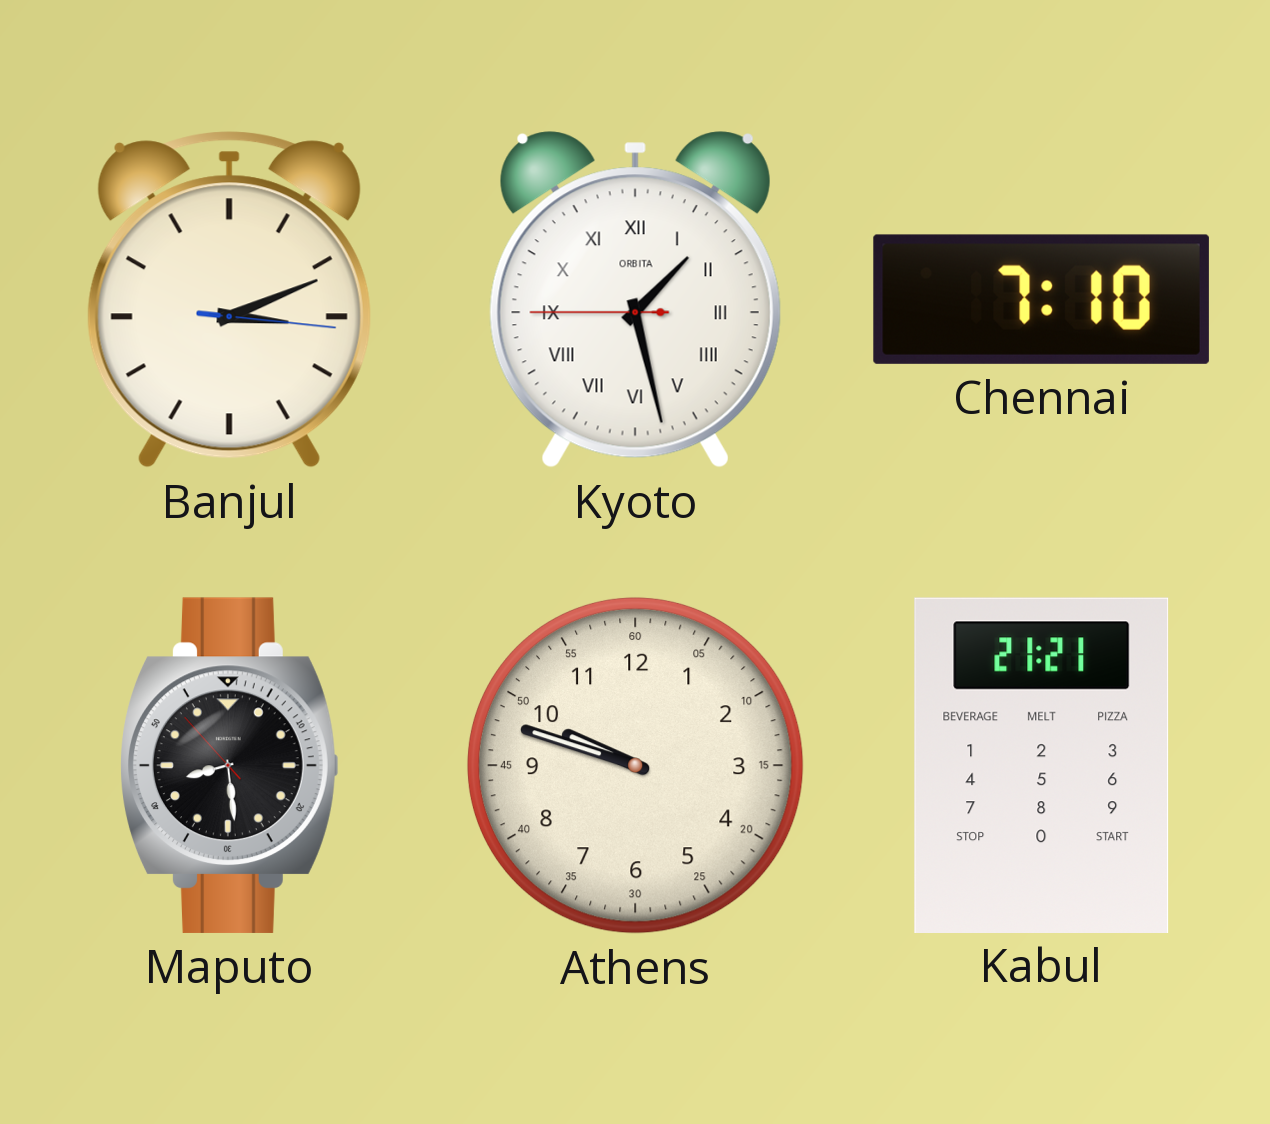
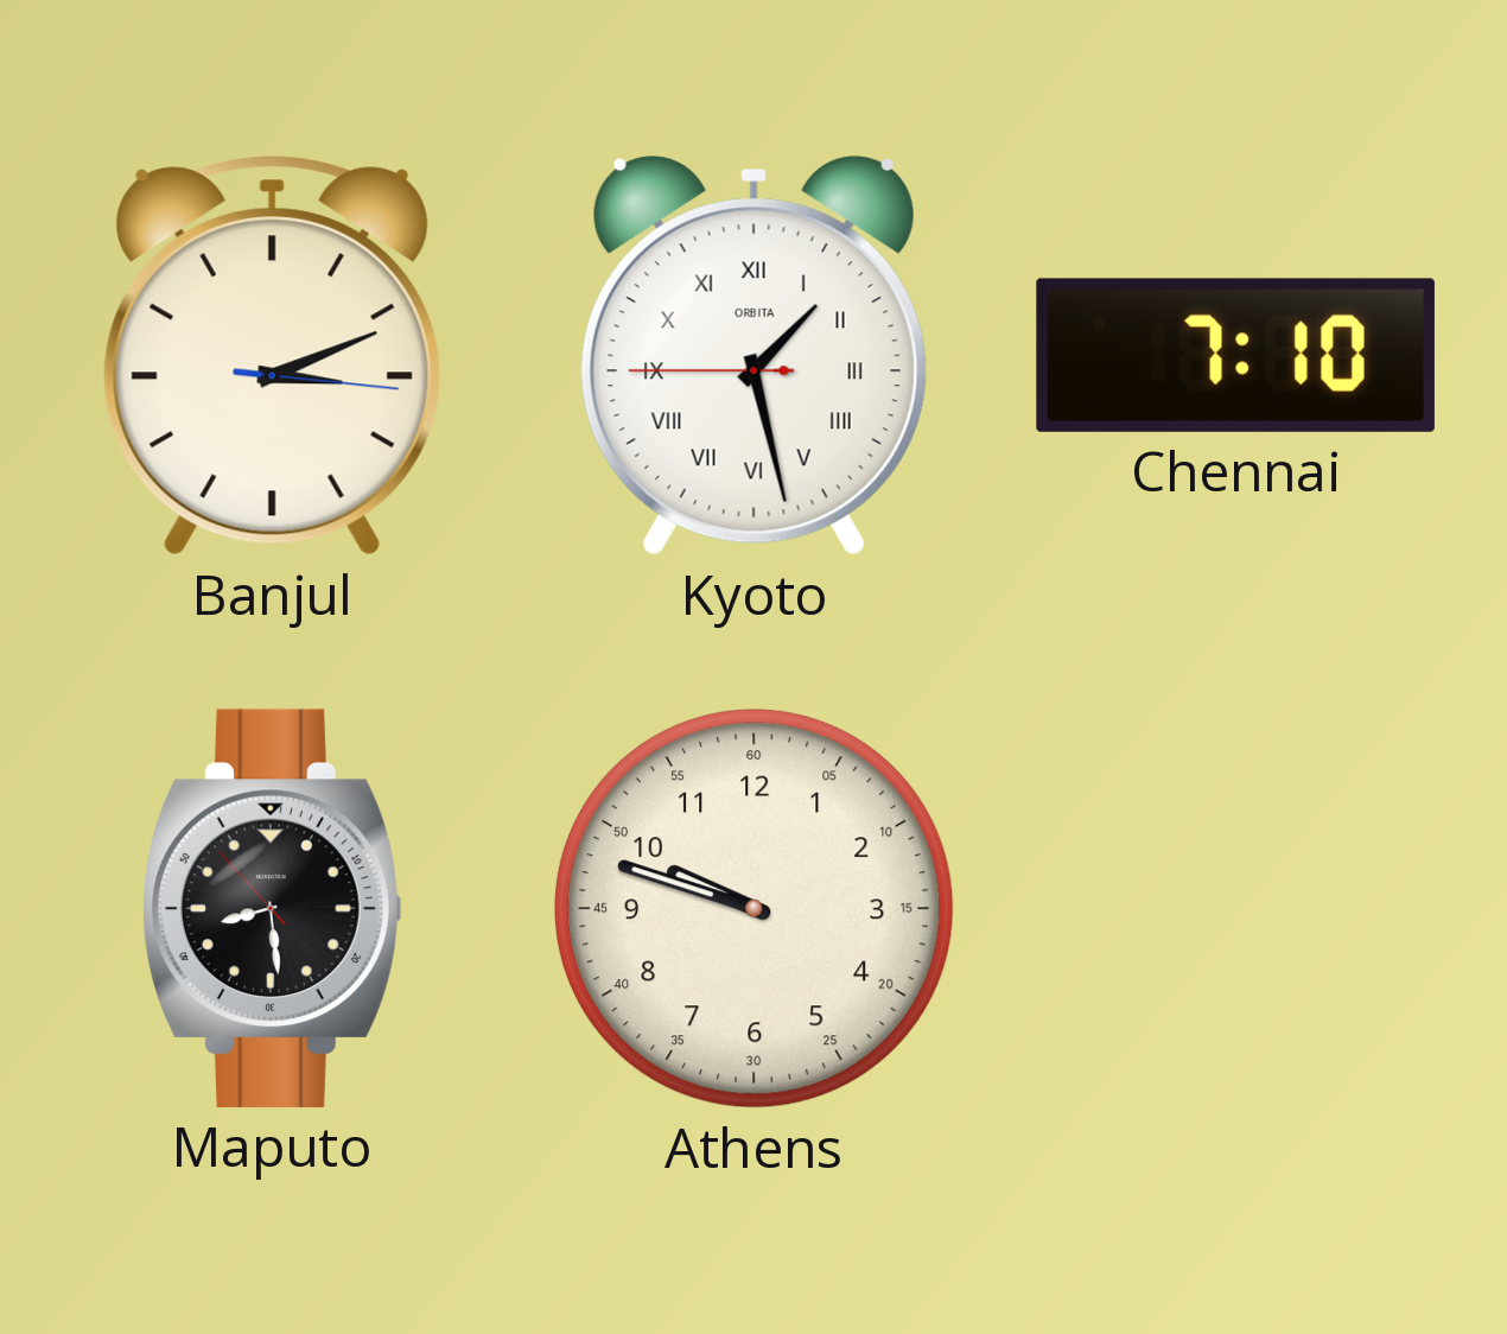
Kabul: 21:21 -> none (1042, 765)
